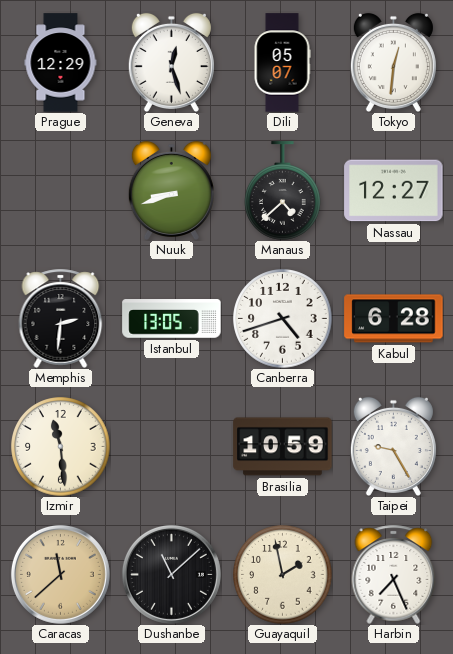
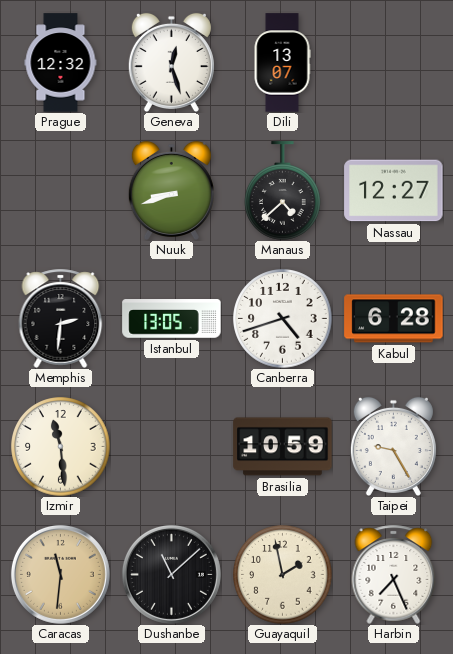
Prague: 12:29 -> 12:32 (61, 63)
Dili: 05:07 -> 13:07 (282, 63)
Tokyo: 12:31 -> none (393, 62)
Caracas: 11:38 -> 11:31 (60, 574)
